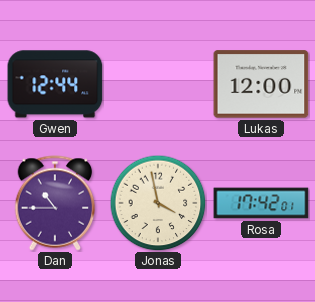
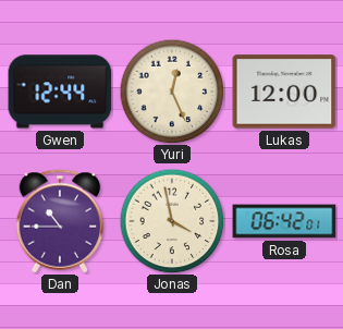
Yuri: none -> 12:26 (172, 92)
Rosa: 17:42 -> 06:42 (284, 221)
